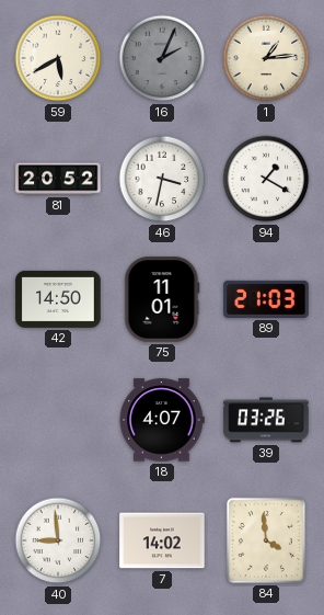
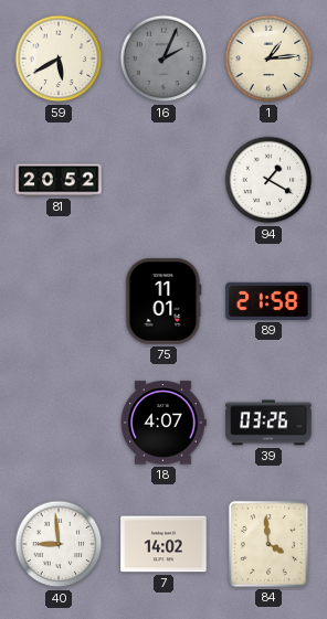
46: 3:32 -> none (162, 179)
42: 14:50 -> none (58, 299)
89: 21:03 -> 21:58 (268, 301)
